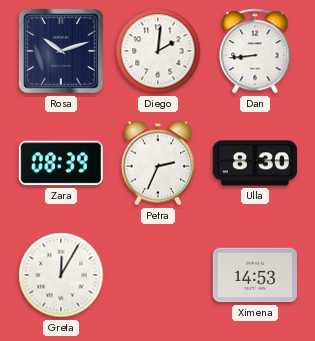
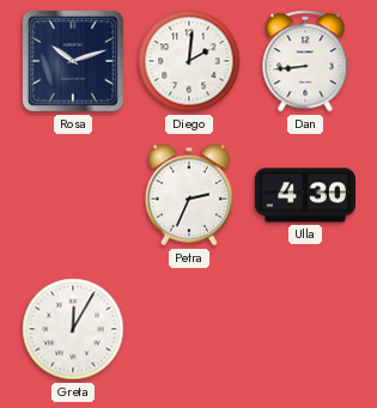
Zara: 08:39 -> none (61, 163)
Ulla: 8:30 -> 4:30 (304, 195)
Ximena: 14:53 -> none (254, 275)
